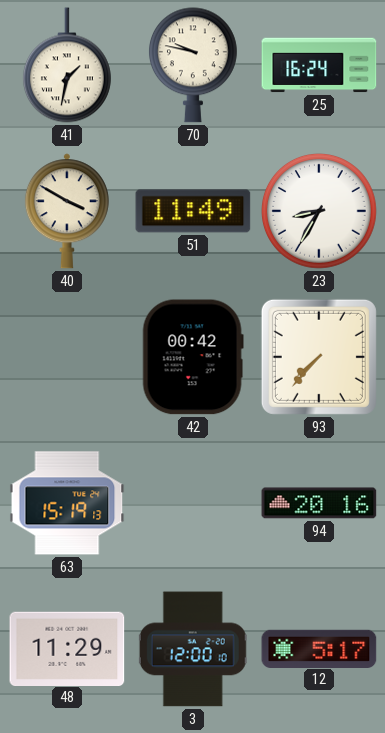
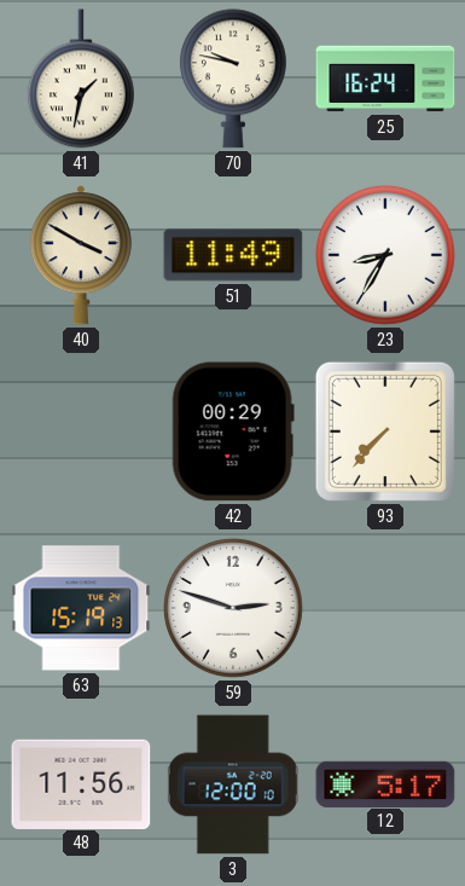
42: 00:42 -> 00:29 (233, 432)
59: none -> 2:48 (234, 609)
94: 20:16 -> none (319, 503)
48: 11:29 -> 11:56 (81, 783)
